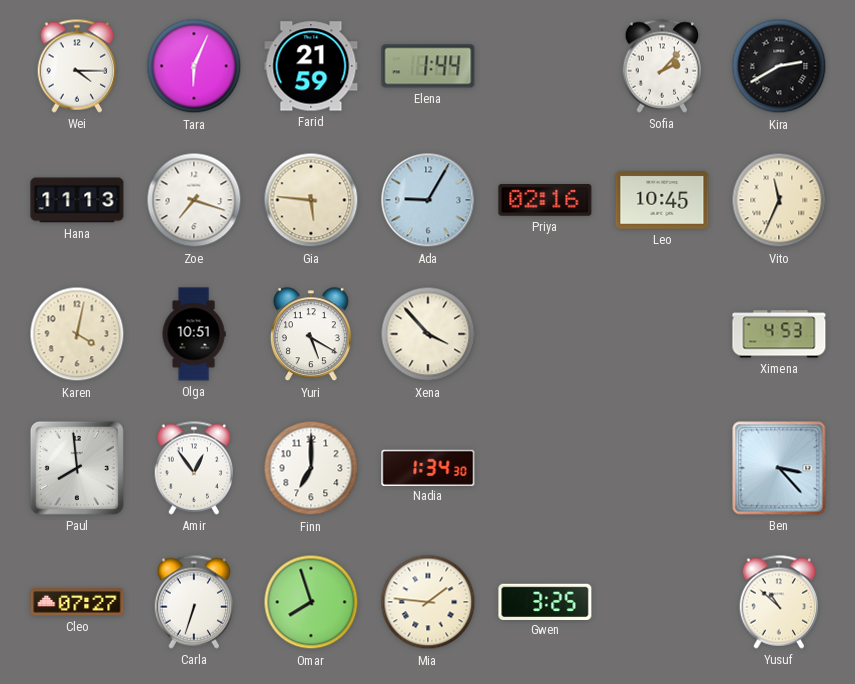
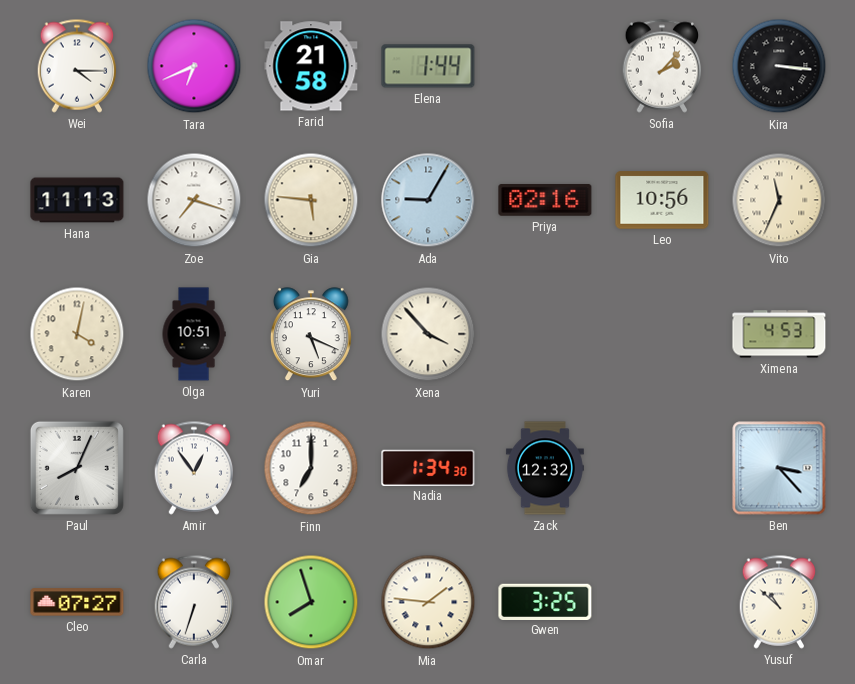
Tara: 6:04 -> 6:41 (194, 66)
Farid: 21:59 -> 21:58 (311, 66)
Kira: 2:40 -> 3:16 (779, 66)
Leo: 10:45 -> 10:56 (662, 200)
Yuri: 5:20 -> 5:19 (311, 335)
Paul: 7:59 -> 8:04 (77, 468)
Zack: none -> 12:32 (545, 468)
